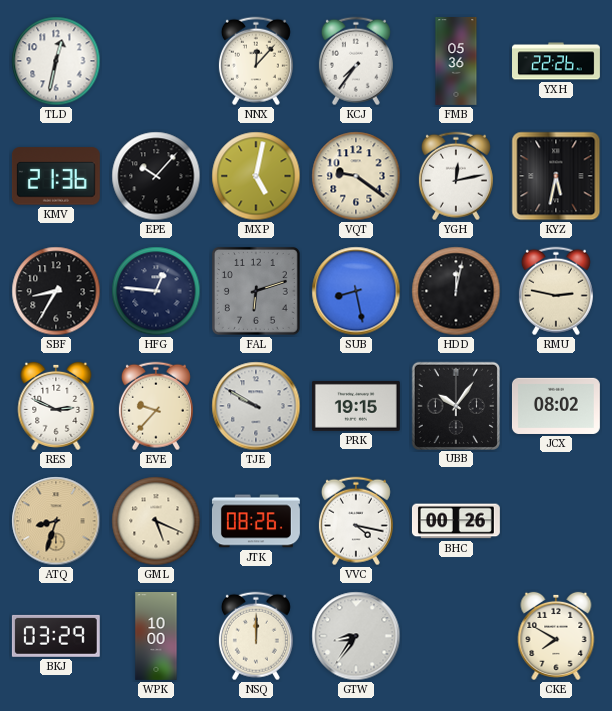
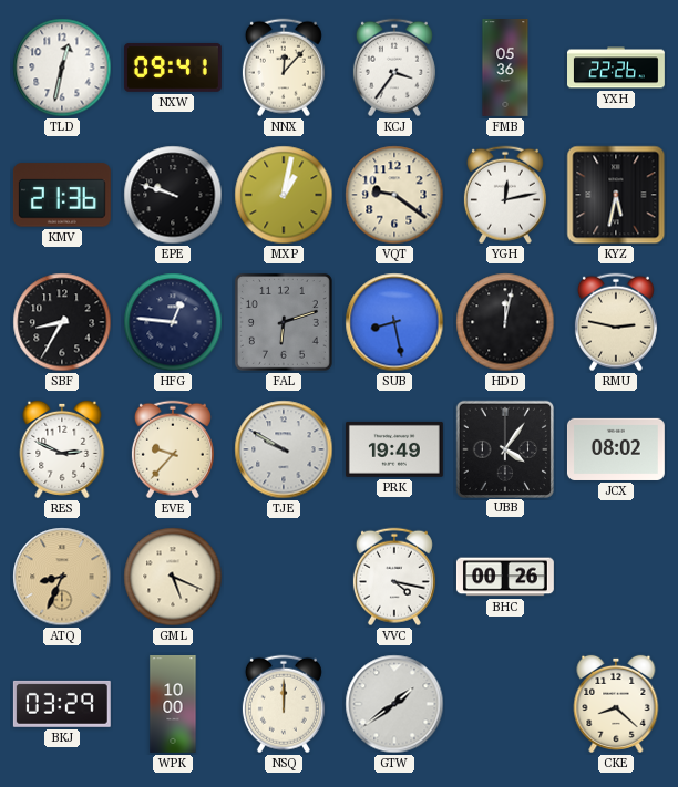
NXW: none -> 09:41 (173, 68)
KCJ: 7:36 -> 3:36 (394, 68)
EPE: 10:07 -> 9:48 (173, 195)
MXP: 5:02 -> 1:02 (284, 195)
PRK: 19:15 -> 19:49 (394, 449)
UBB: 10:06 -> 4:06 (504, 448)
ATQ: 8:33 -> 8:34 (62, 577)
JTK: 08:26 -> none (256, 521)
GTW: 8:36 -> 1:39 (394, 704)
CKE: 7:50 -> 8:22 (616, 704)
